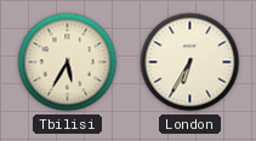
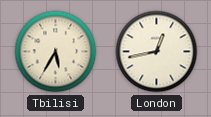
London: 6:35 -> 12:43 (157, 52)
